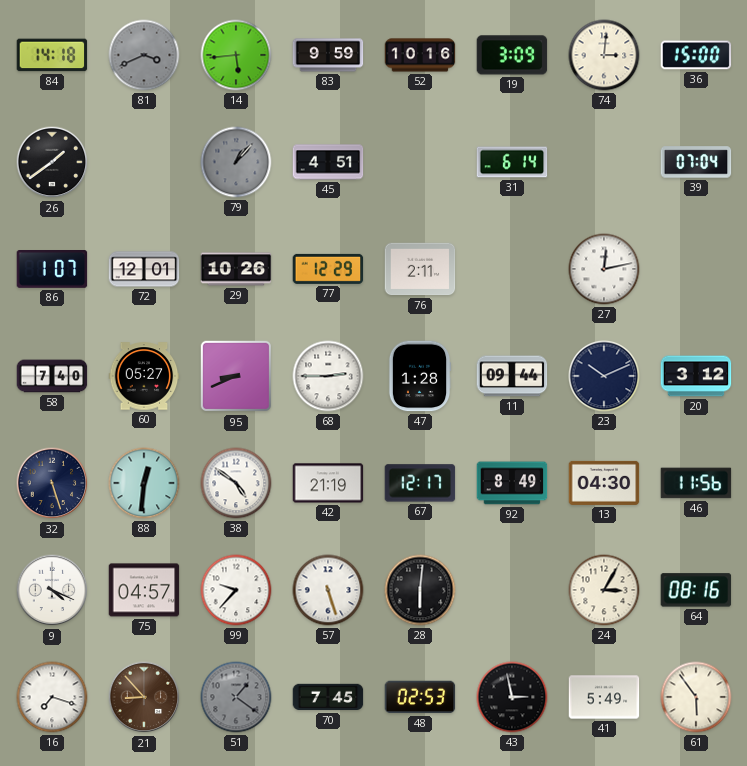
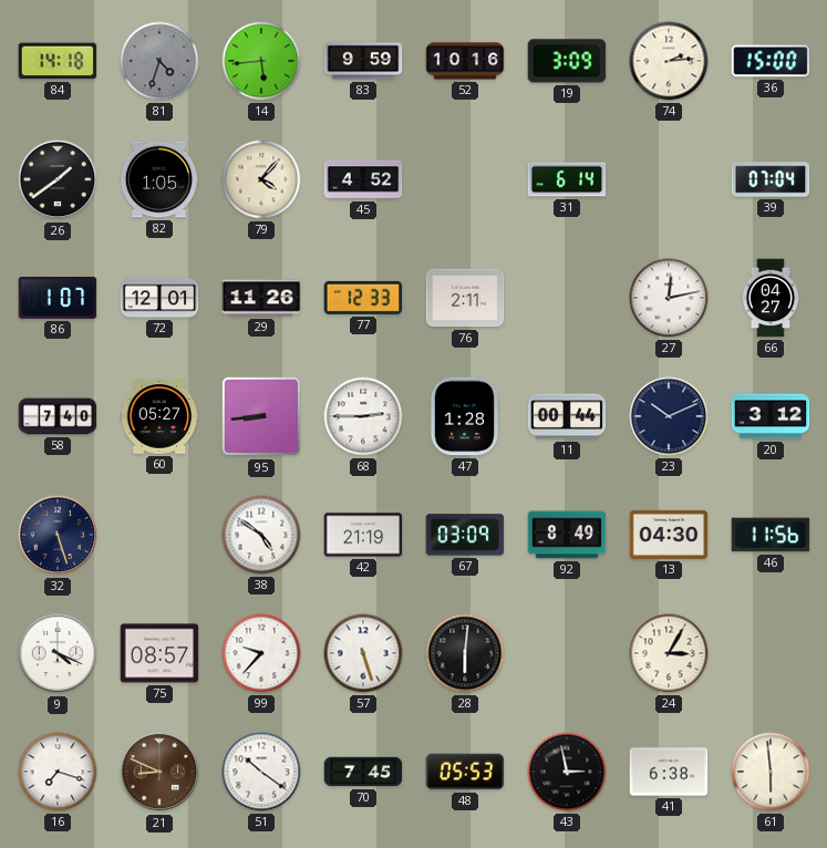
81: 3:41 -> 4:33 (159, 61)
74: 3:01 -> 2:14 (669, 61)
82: none -> 1:05 (159, 179)
79: 1:07 -> 4:07 (261, 179)
79 dial: grey -> cream (261, 179)
45: 4:51 -> 4:52 (363, 179)
29: 10:26 -> 11:26 (261, 298)
77: 12:29 -> 12:33 (363, 298)
66: none -> 04:27 (771, 298)
95: 8:41 -> 8:44 (261, 416)
11: 09:44 -> 00:44 (567, 416)
88: 12:31 -> none (144, 483)
67: 12:17 -> 03:09 (465, 535)
75: 04:57 -> 08:57 (159, 653)
64: 08:16 -> none (696, 590)
21: 8:53 -> 8:49 (159, 772)
51: 1:21 -> 10:21 (261, 772)
51 dial: grey -> white (261, 772)
48: 02:53 -> 05:53 (465, 772)
41: 5:49 -> 6:38 (669, 772)
61: 5:54 -> 5:59 (771, 772)
